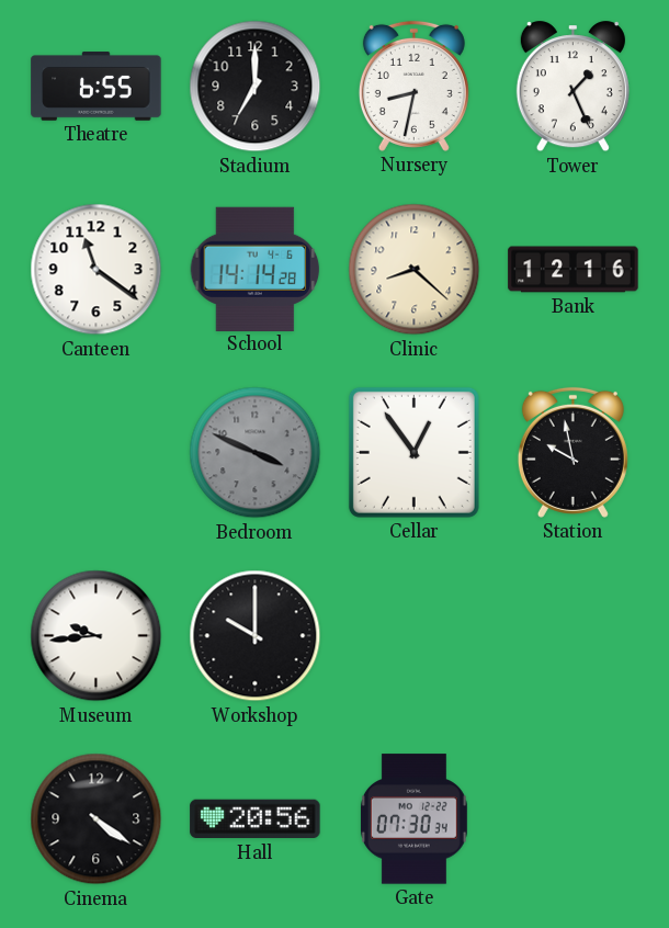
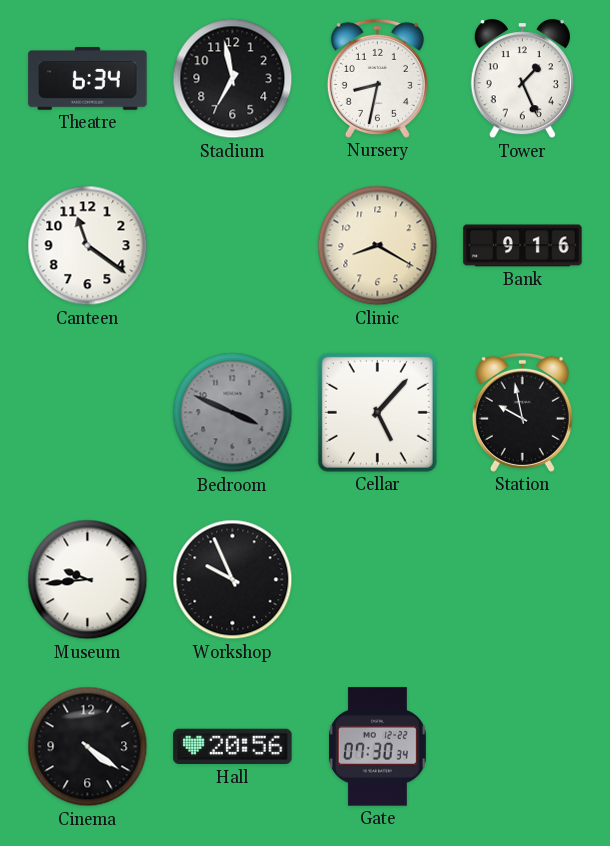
Theatre: 6:55 -> 6:34 (88, 79)
Stadium: 7:00 -> 6:58 (233, 79)
School: 14:14 -> none (256, 269)
Clinic: 8:22 -> 8:20 (378, 246)
Bank: 12:16 -> 9:16 (523, 246)
Cellar: 12:54 -> 5:07 (377, 412)
Workshop: 10:00 -> 9:56 (233, 580)
